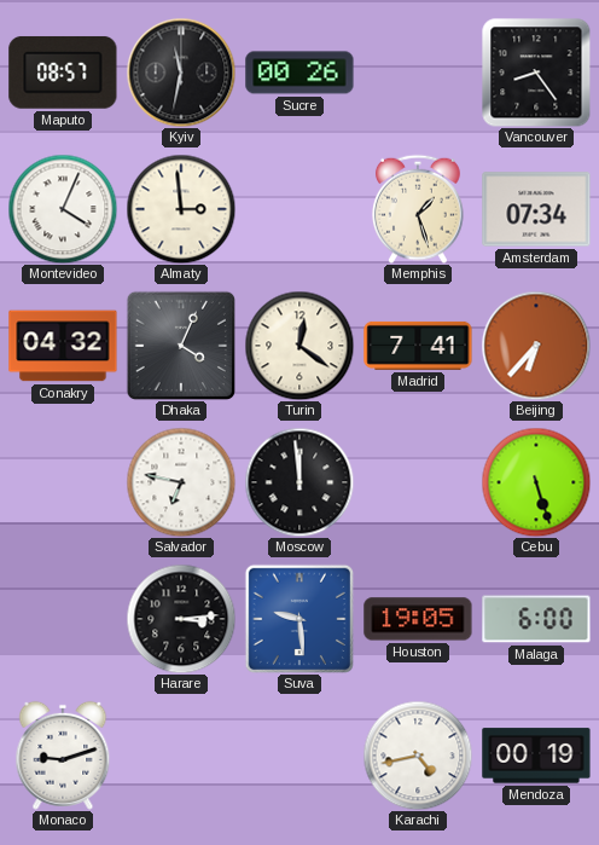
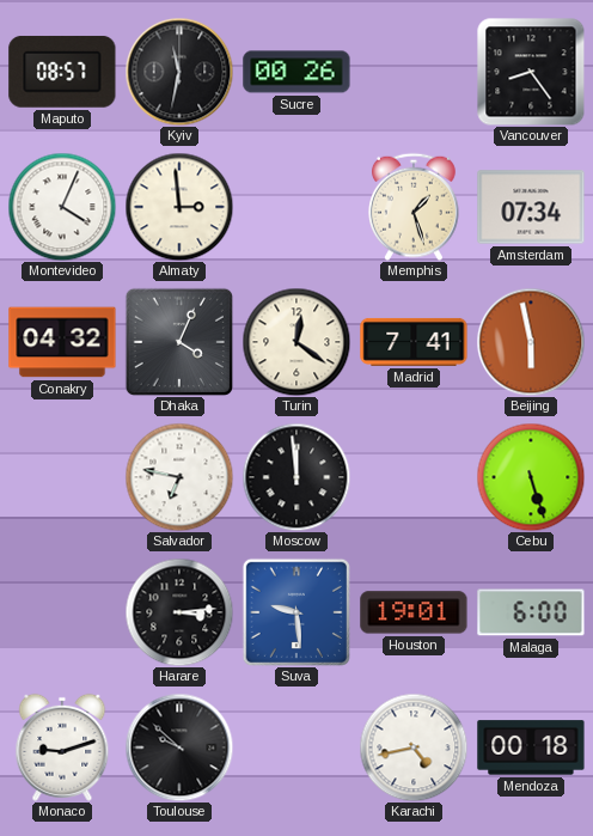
Beijing: 6:37 -> 5:58 (531, 342)
Houston: 19:05 -> 19:01 (414, 612)
Toulouse: none -> 9:52 (179, 747)
Mendoza: 00:19 -> 00:18 (531, 747)
